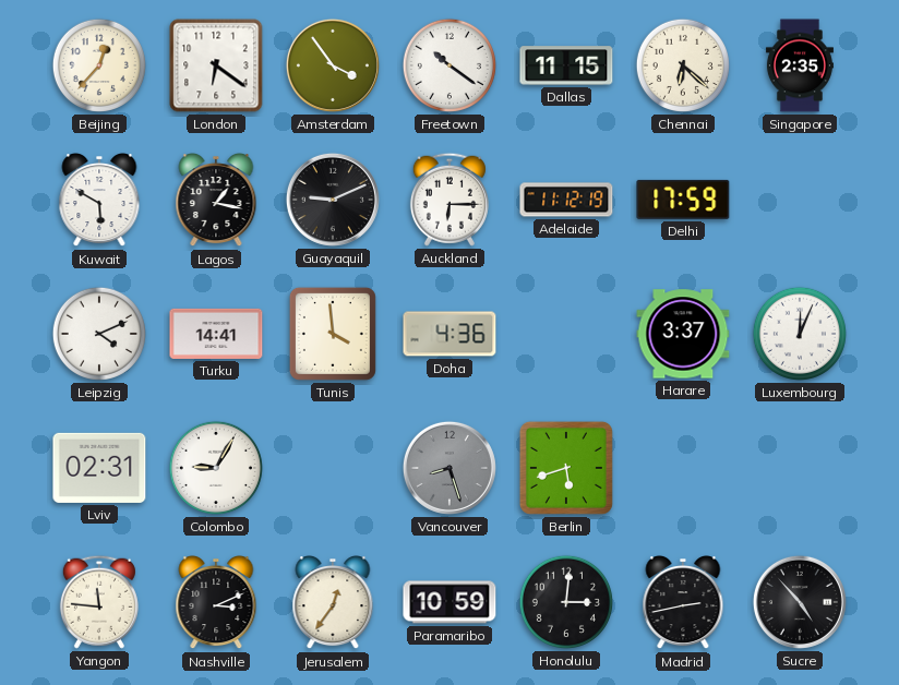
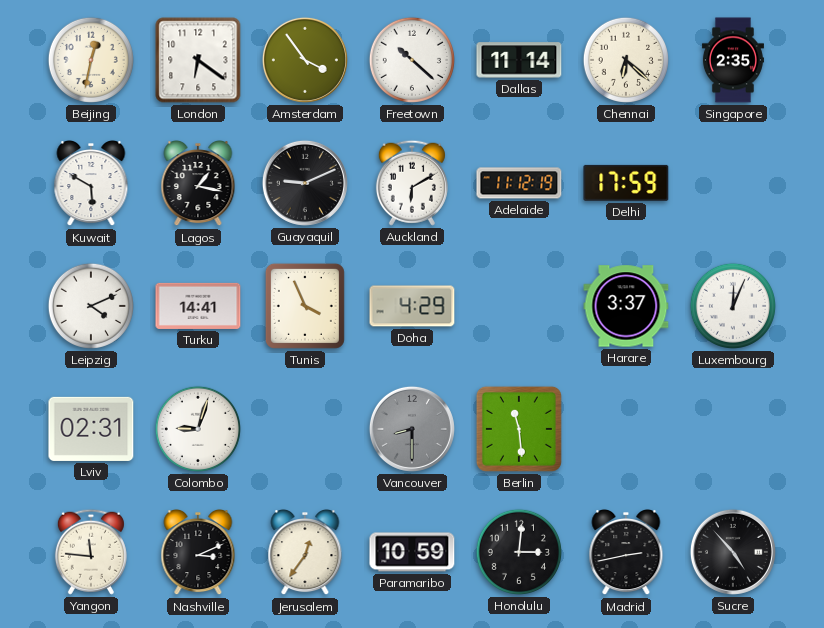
Beijing: 12:37 -> 12:32 (91, 60)
Freetown: 10:21 -> 10:22 (412, 60)
Dallas: 11:15 -> 11:14 (519, 60)
Auckland: 6:15 -> 6:10 (412, 183)
Tunis: 3:59 -> 3:56 (305, 306)
Doha: 4:36 -> 4:29 (412, 306)
Colombo: 9:05 -> 9:03 (198, 429)
Vancouver: 8:27 -> 8:30 (412, 429)
Berlin: 5:42 -> 11:29 (519, 429)
